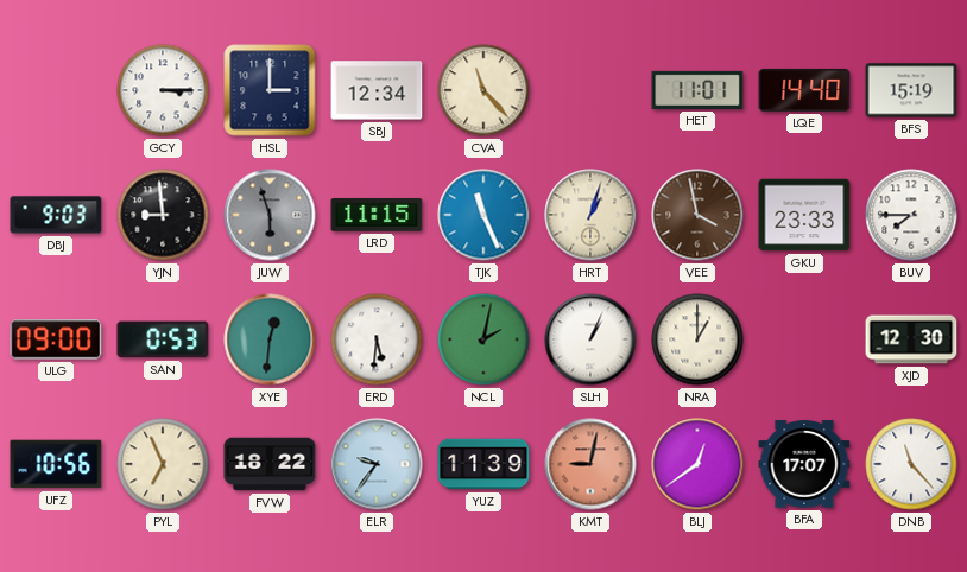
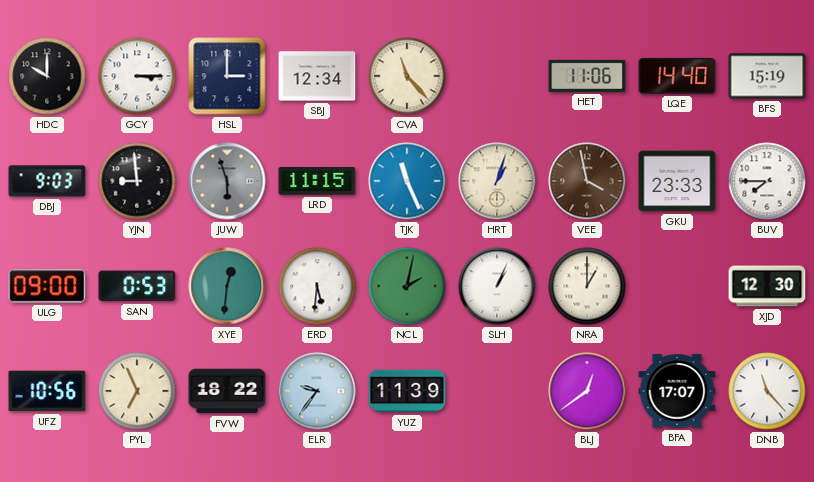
HDC: none -> 10:00 (47, 76)
HET: 11:01 -> 11:06 (587, 76)
KMT: 9:02 -> none (590, 464)
